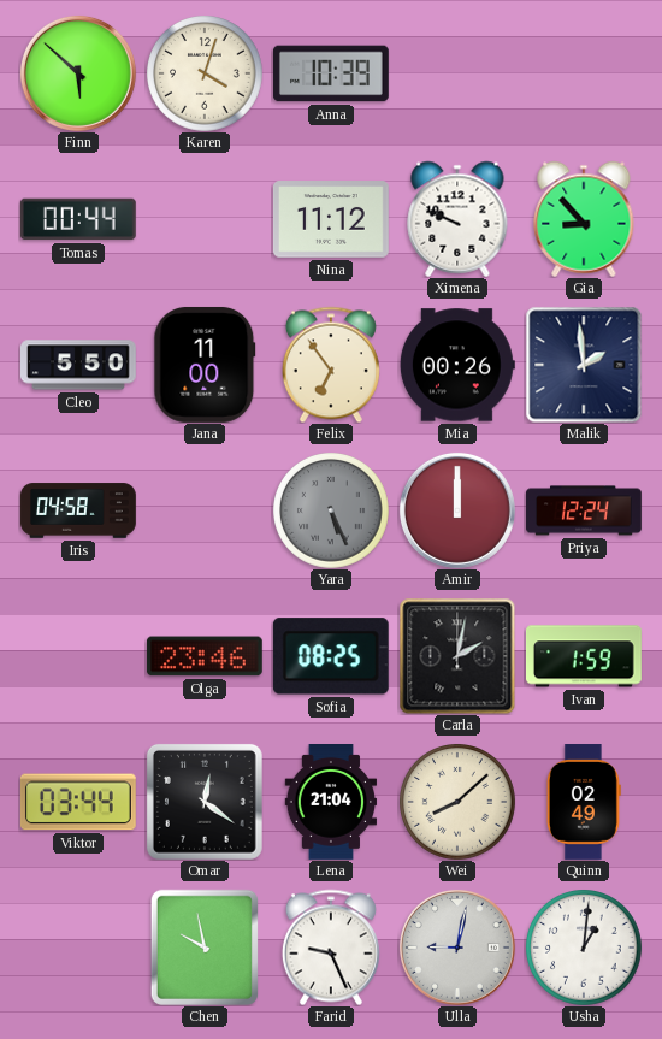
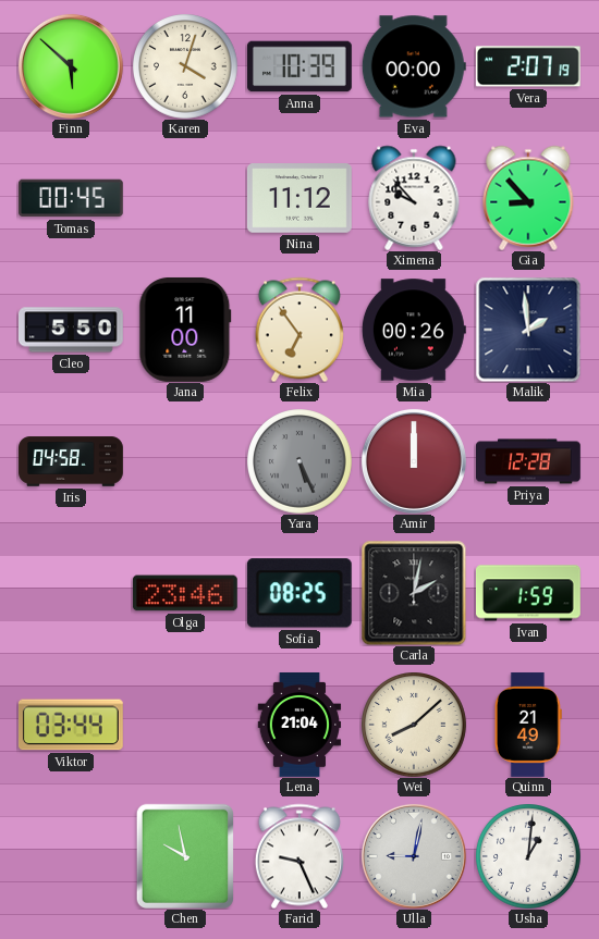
Eva: none -> 00:00 (414, 66)
Vera: none -> 2:07 (528, 66)
Tomas: 00:44 -> 00:45 (71, 198)
Ximena: 9:49 -> 9:53 (414, 198)
Priya: 12:24 -> 12:28 (529, 461)
Omar: 12:21 -> none (205, 802)
Quinn: 02:49 -> 21:49 (528, 726)
